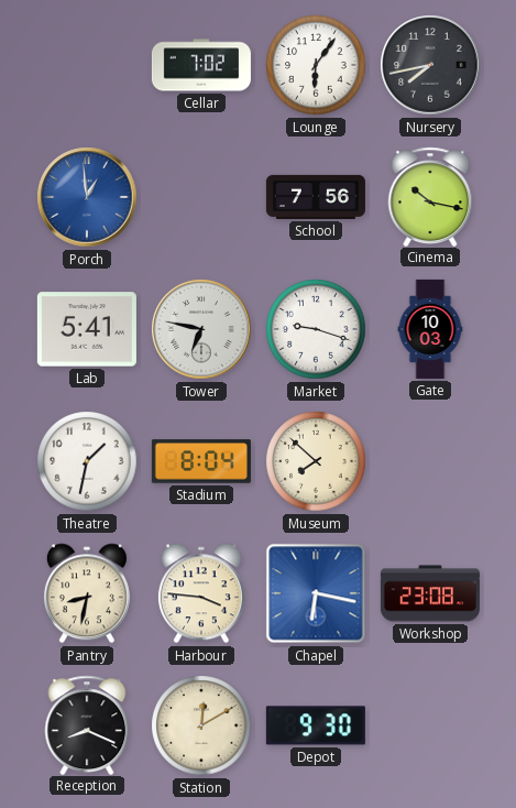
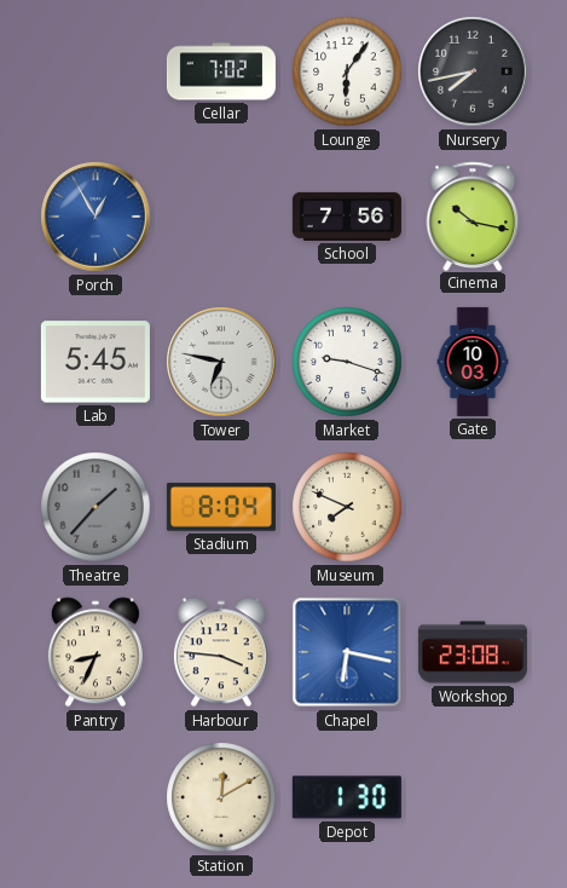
Porch: 12:59 -> 12:55 (96, 217)
Lab: 5:41 -> 5:45 (96, 362)
Theatre: 1:32 -> 1:37 (96, 507)
Theatre dial: white -> grey (96, 507)
Museum: 7:52 -> 7:49 (347, 507)
Pantry: 8:32 -> 8:34 (96, 652)
Reception: 8:19 -> none (87, 724)
Depot: 9:30 -> 1:30 (347, 797)
